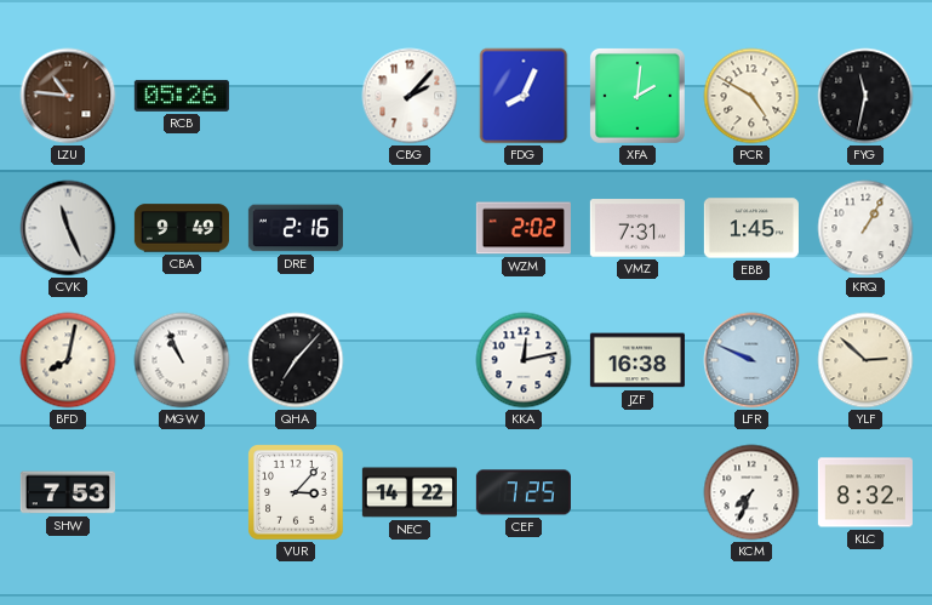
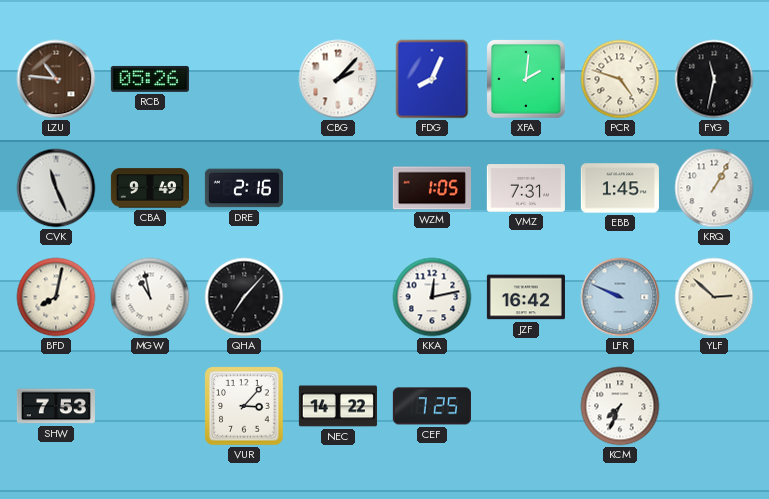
PCR: 4:50 -> 4:48 (620, 79)
WZM: 2:02 -> 1:05 (432, 188)
MGW: 10:56 -> 10:58 (150, 297)
JZF: 16:38 -> 16:42 (526, 297)
KLC: 8:32 -> none (865, 492)
